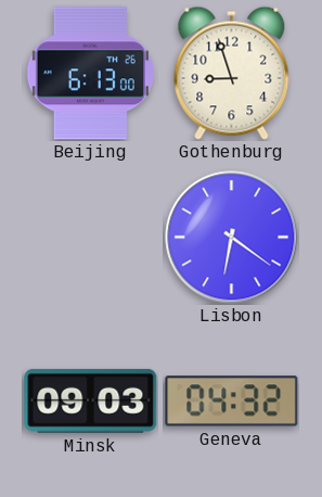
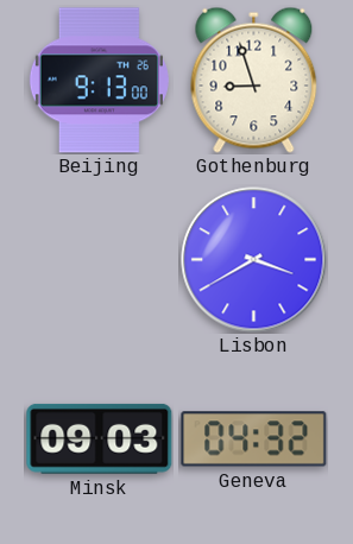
Beijing: 6:13 -> 9:13 (99, 81)
Lisbon: 6:21 -> 3:40 (254, 260)
